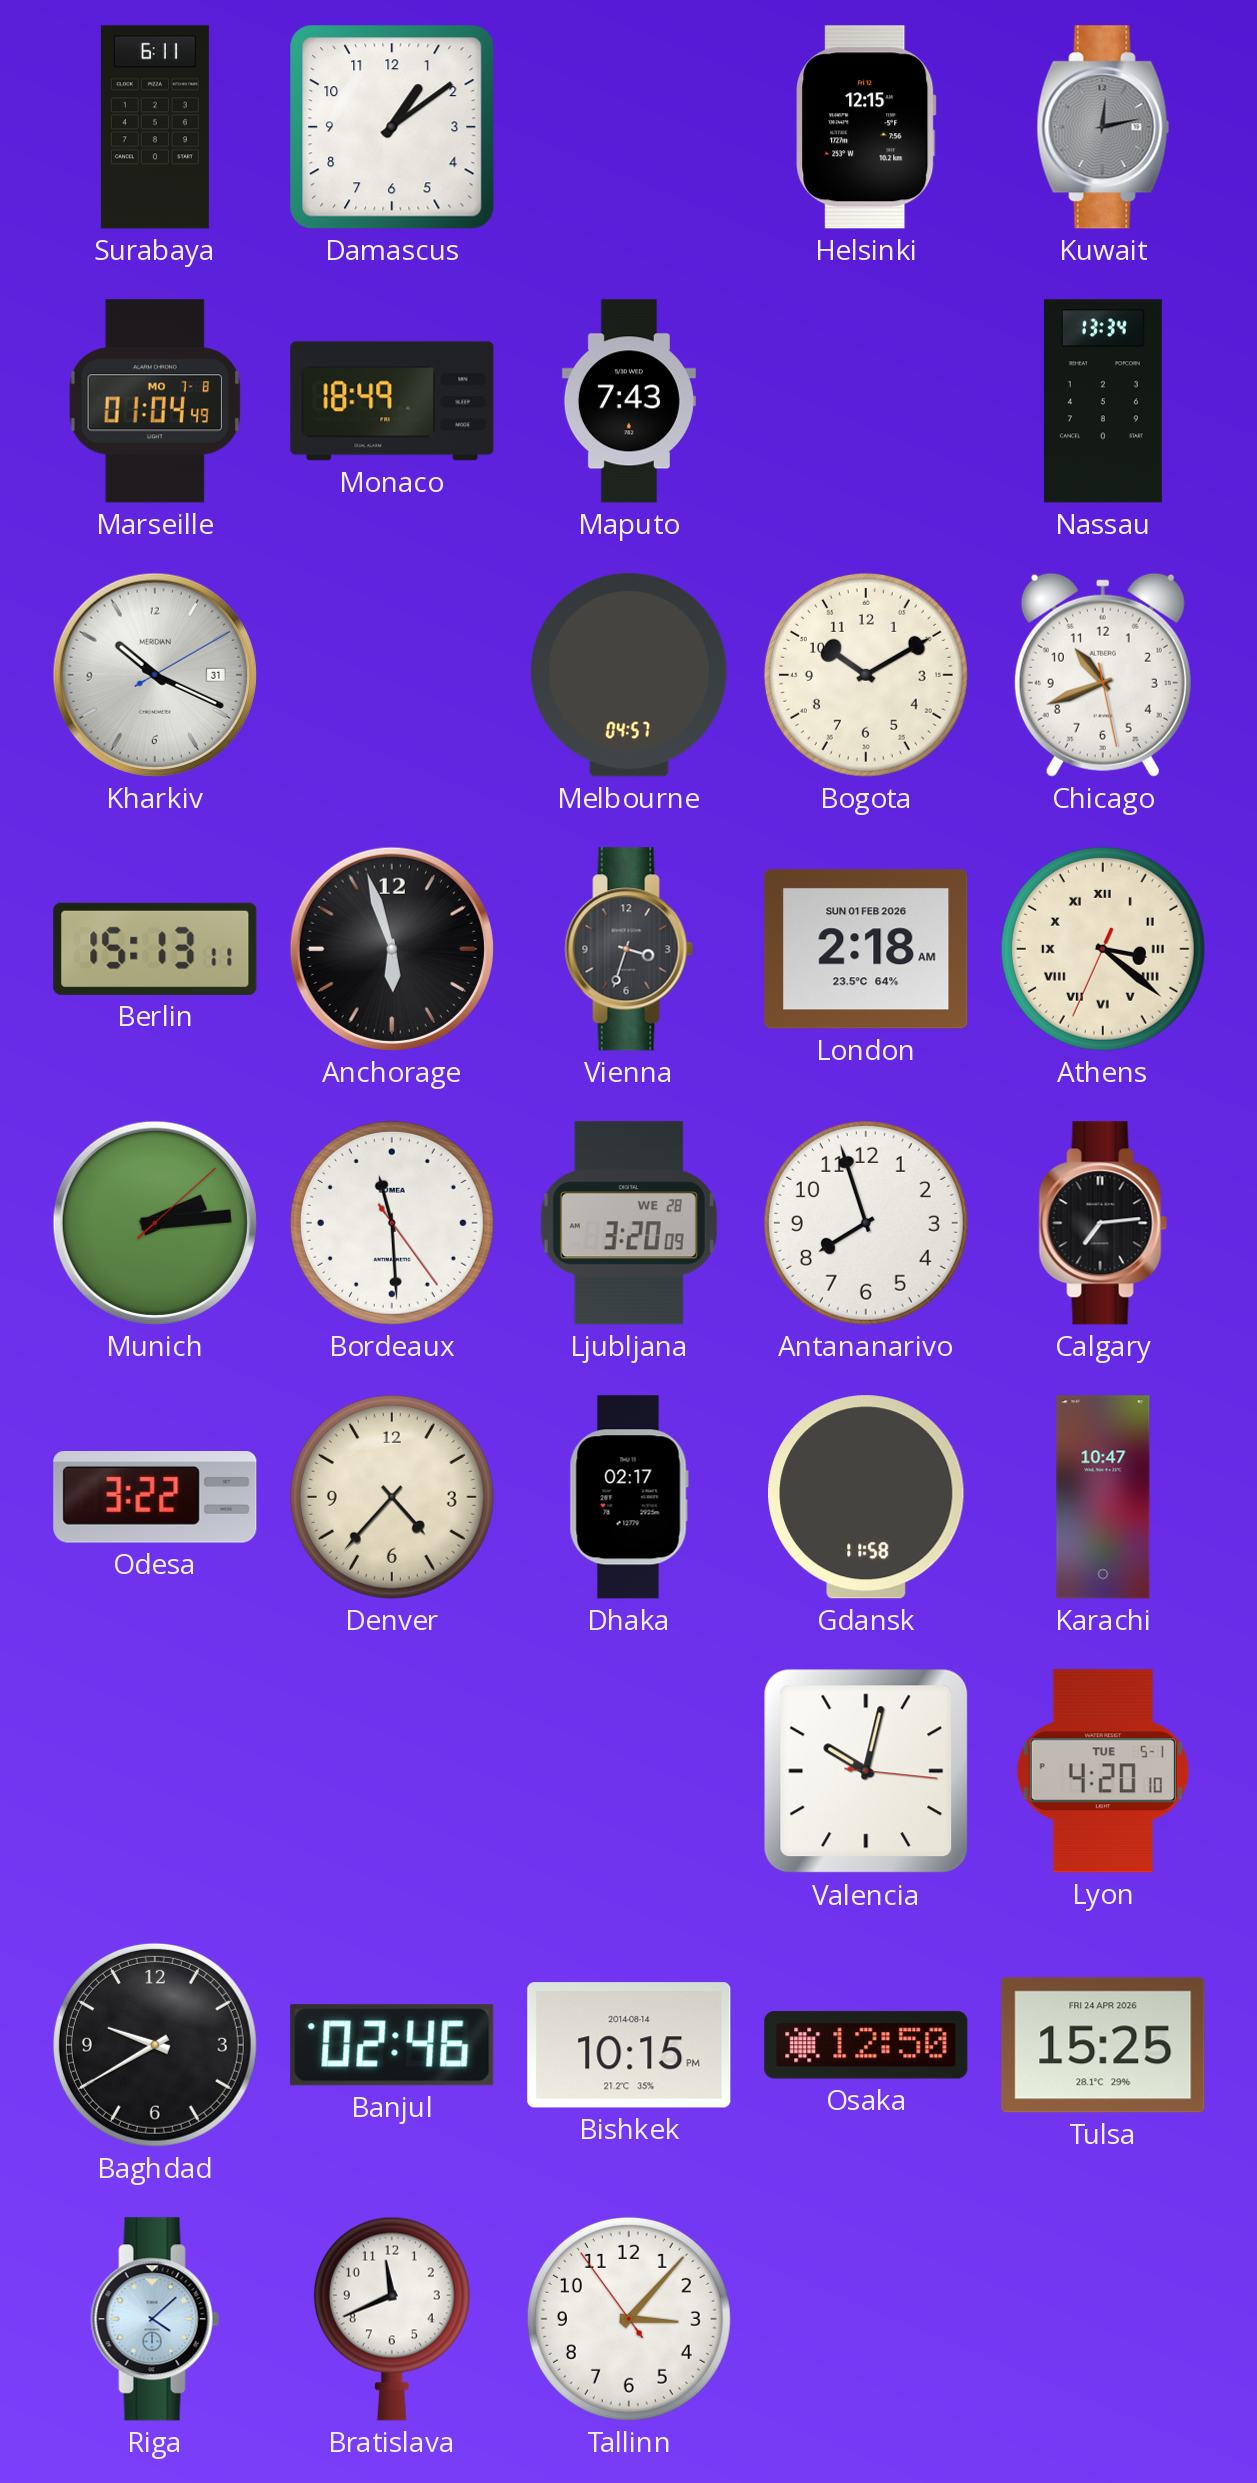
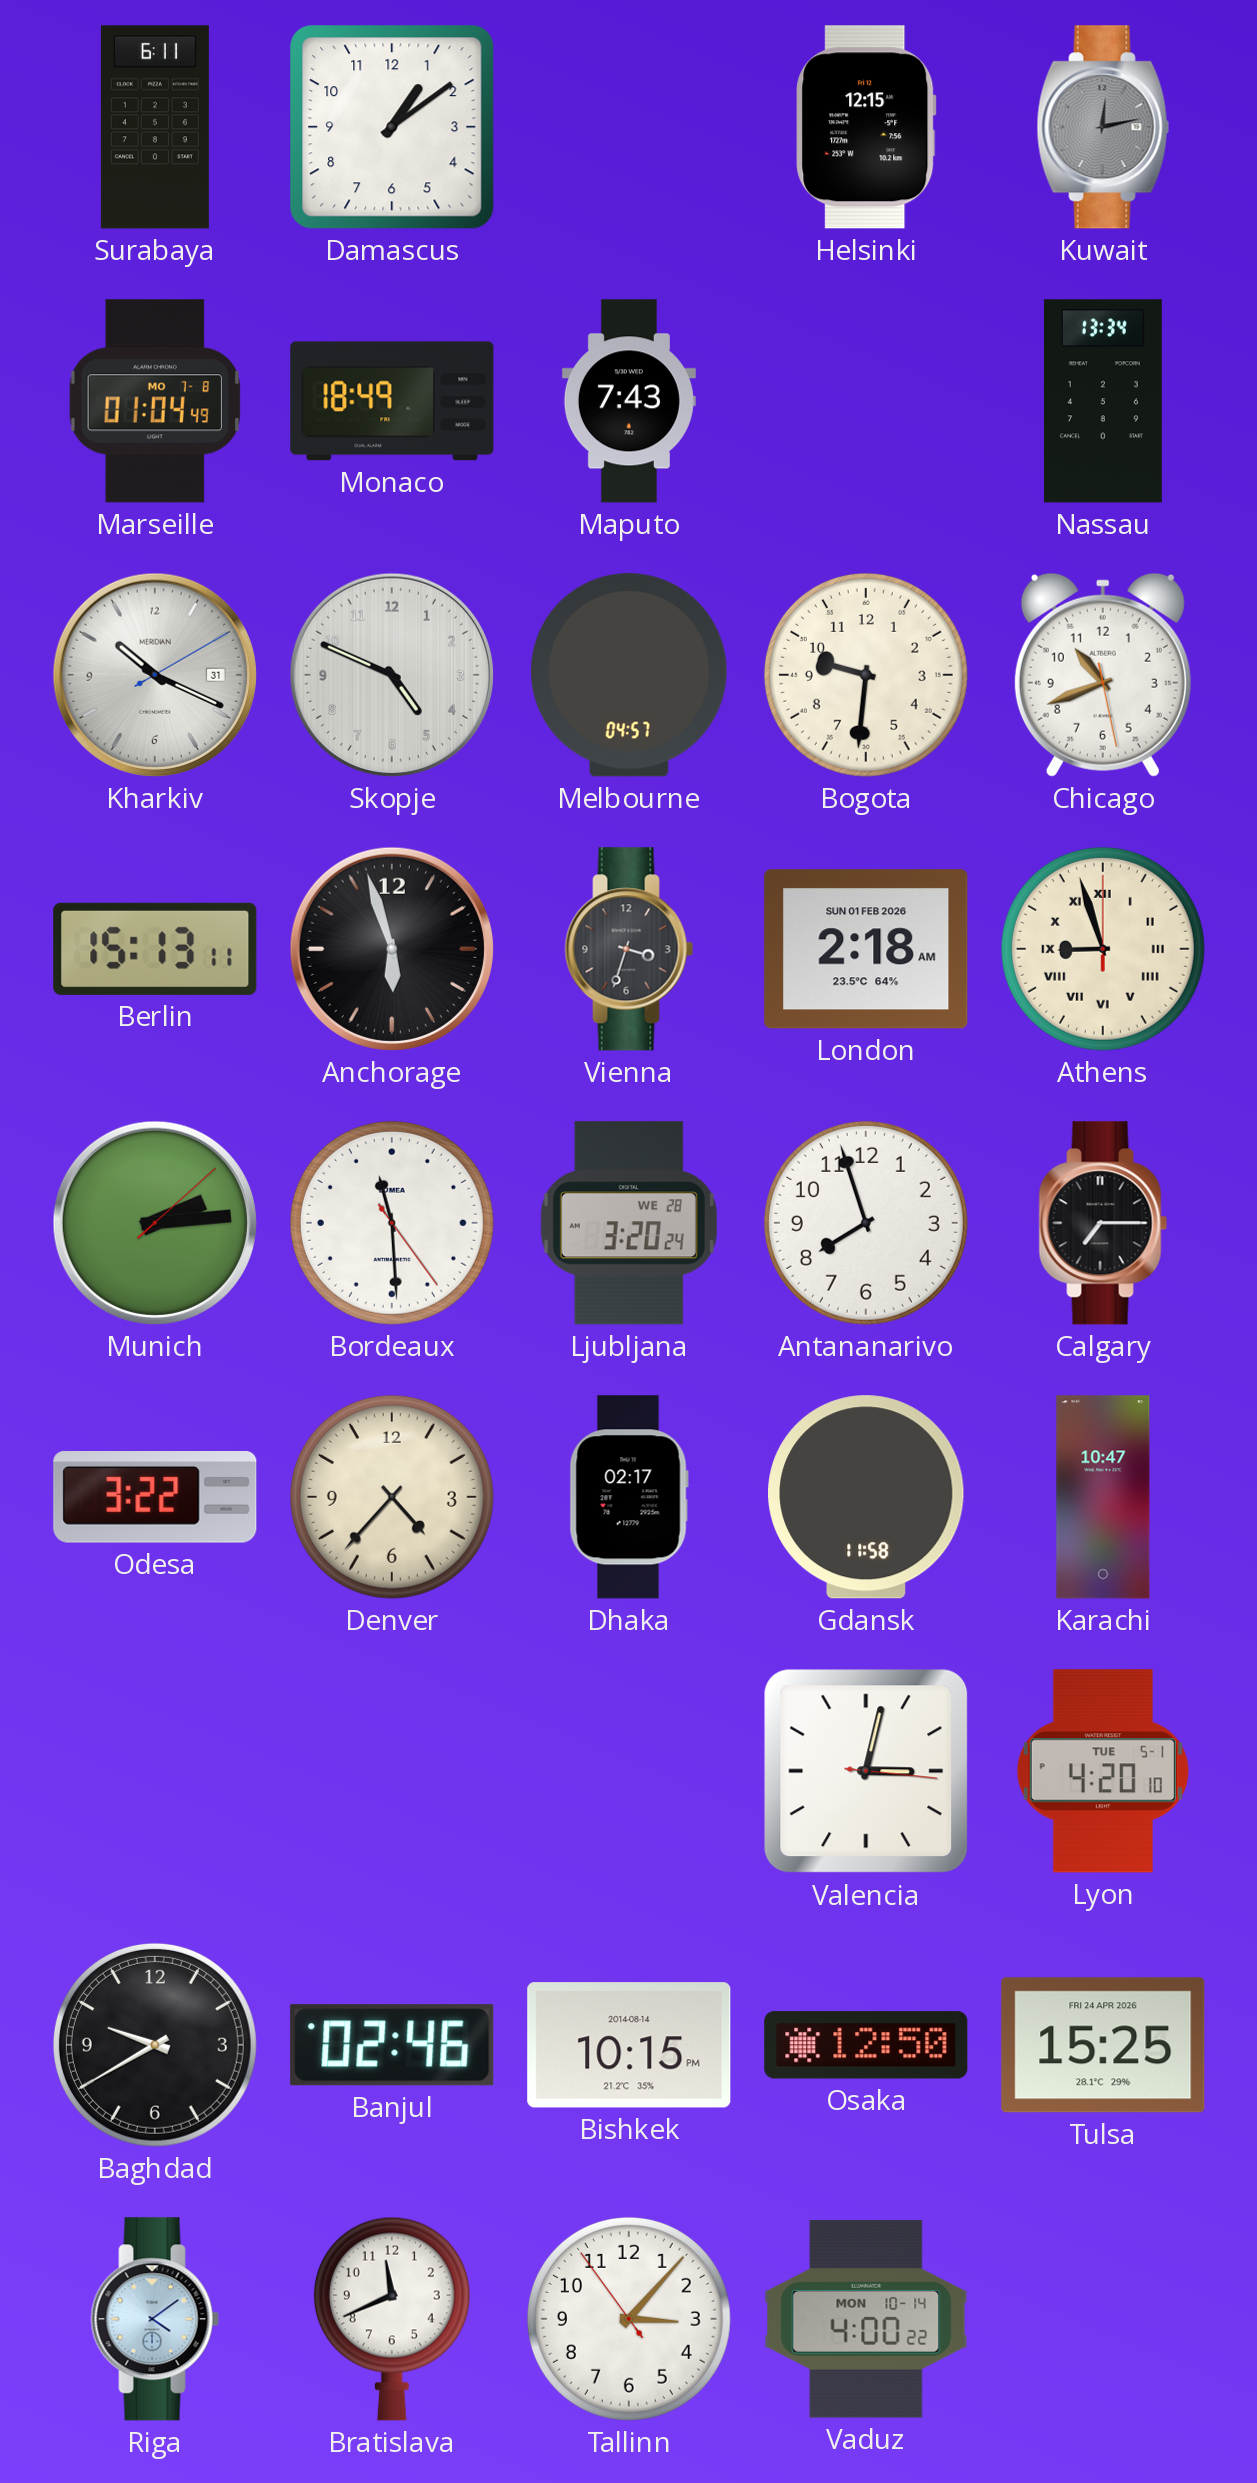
Skopje: none -> 4:49 (392, 675)
Bogota: 10:10 -> 9:31 (866, 675)
Athens: 3:21 -> 8:57 (1103, 949)
Ljubljana: 3:20:09 -> 3:20:24 (629, 1223)
Calgary: 7:14 -> 7:15 (1103, 1223)
Valencia: 10:02 -> 3:02 (866, 1771)
Riga: 4:08 -> 4:09 (155, 2319)
Vaduz: none -> 4:00 (866, 2319)
